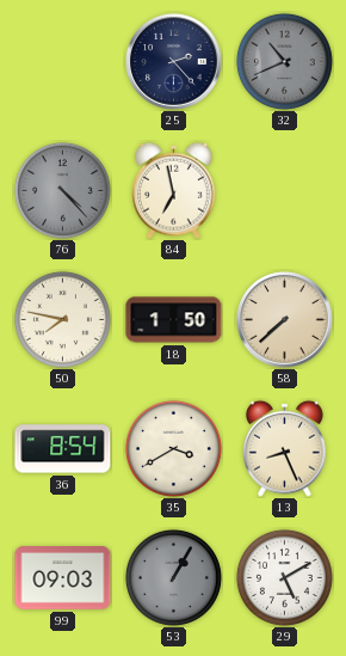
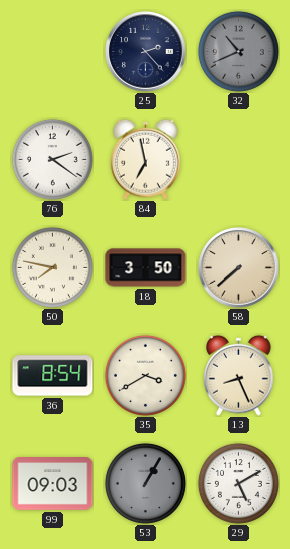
76: 4:23 -> 2:21 (52, 159)
76 dial: grey -> white (52, 159)
18: 1:50 -> 3:50 (146, 268)
